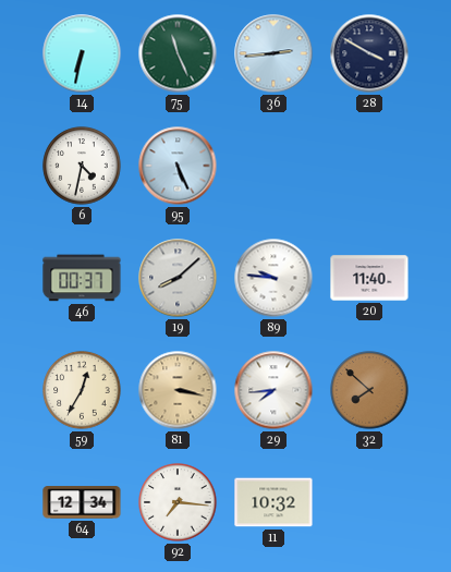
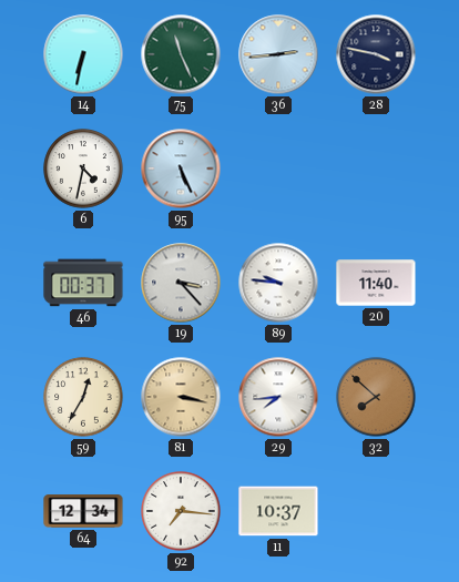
28: 3:50 -> 3:47 (376, 54)
19: 8:08 -> 3:23 (181, 283)
11: 10:32 -> 10:37 (278, 511)
